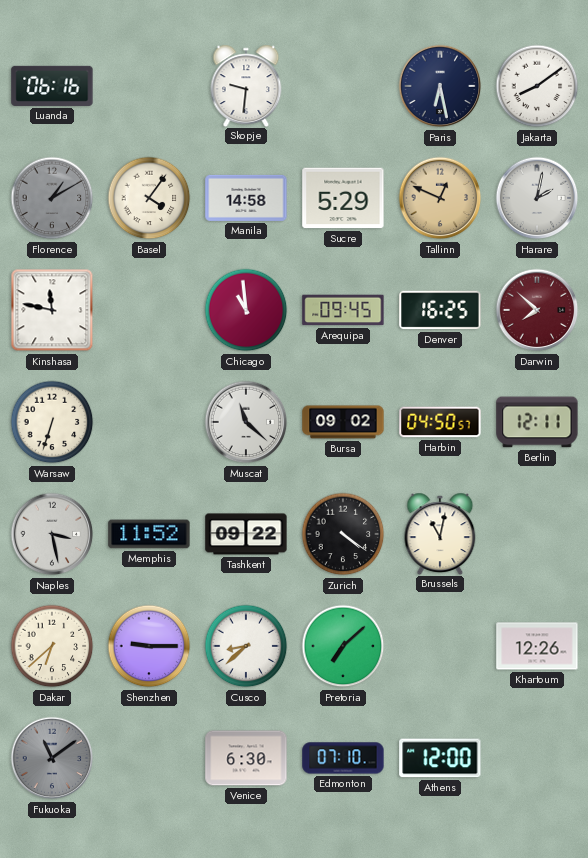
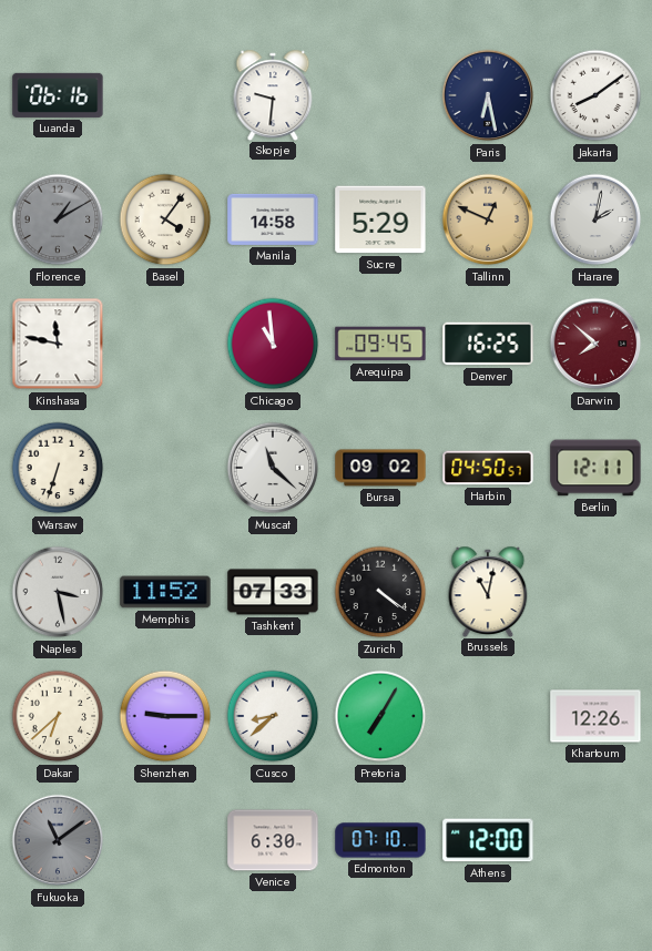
Tashkent: 09:22 -> 07:33 (273, 592)
Pretoria: 7:08 -> 7:05 (380, 716)
